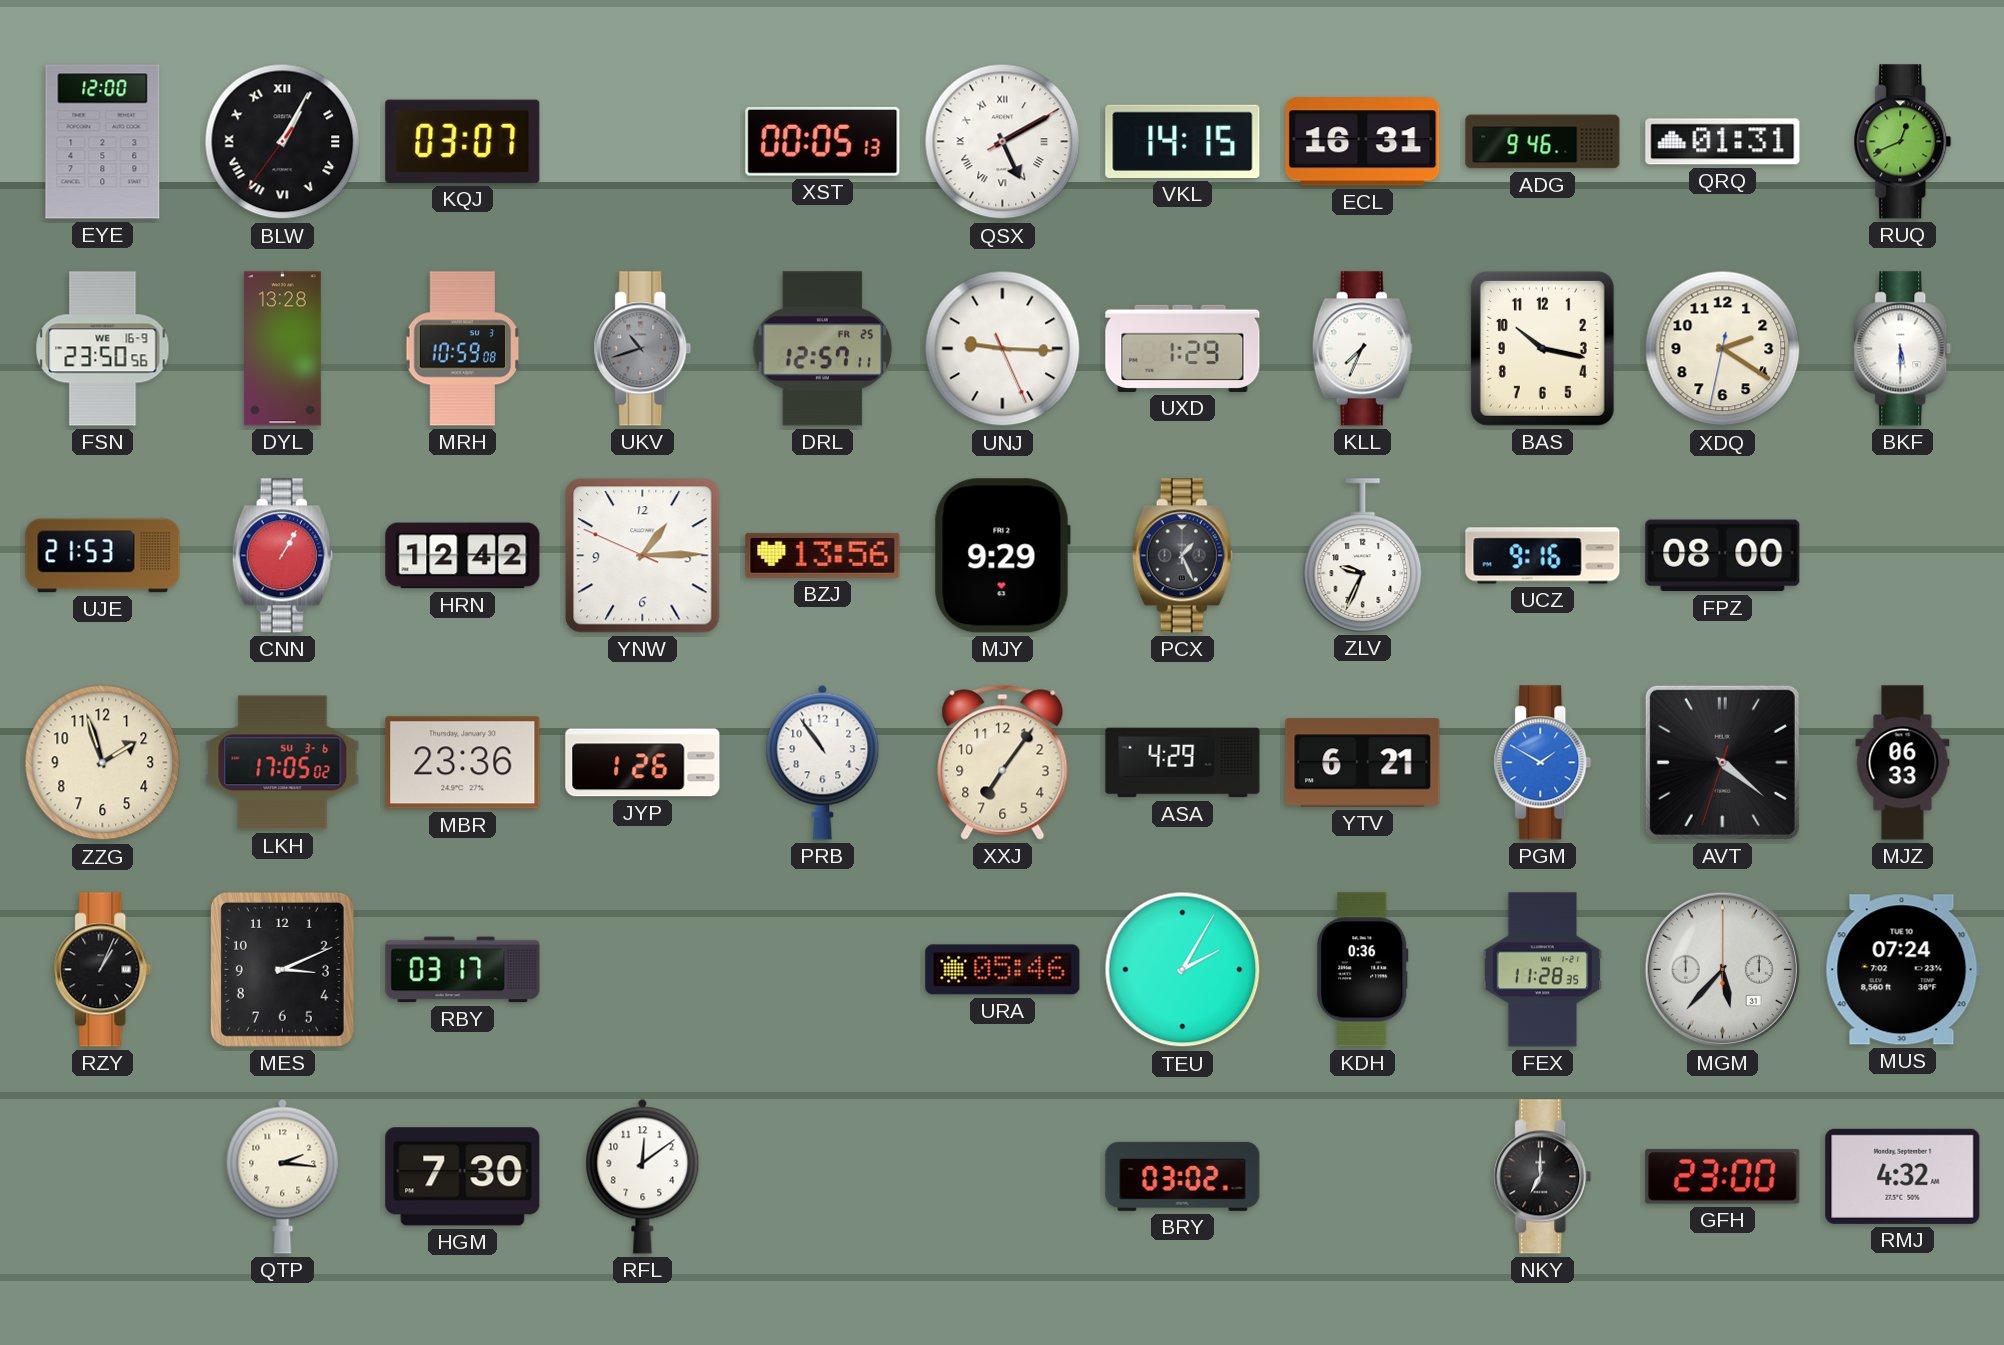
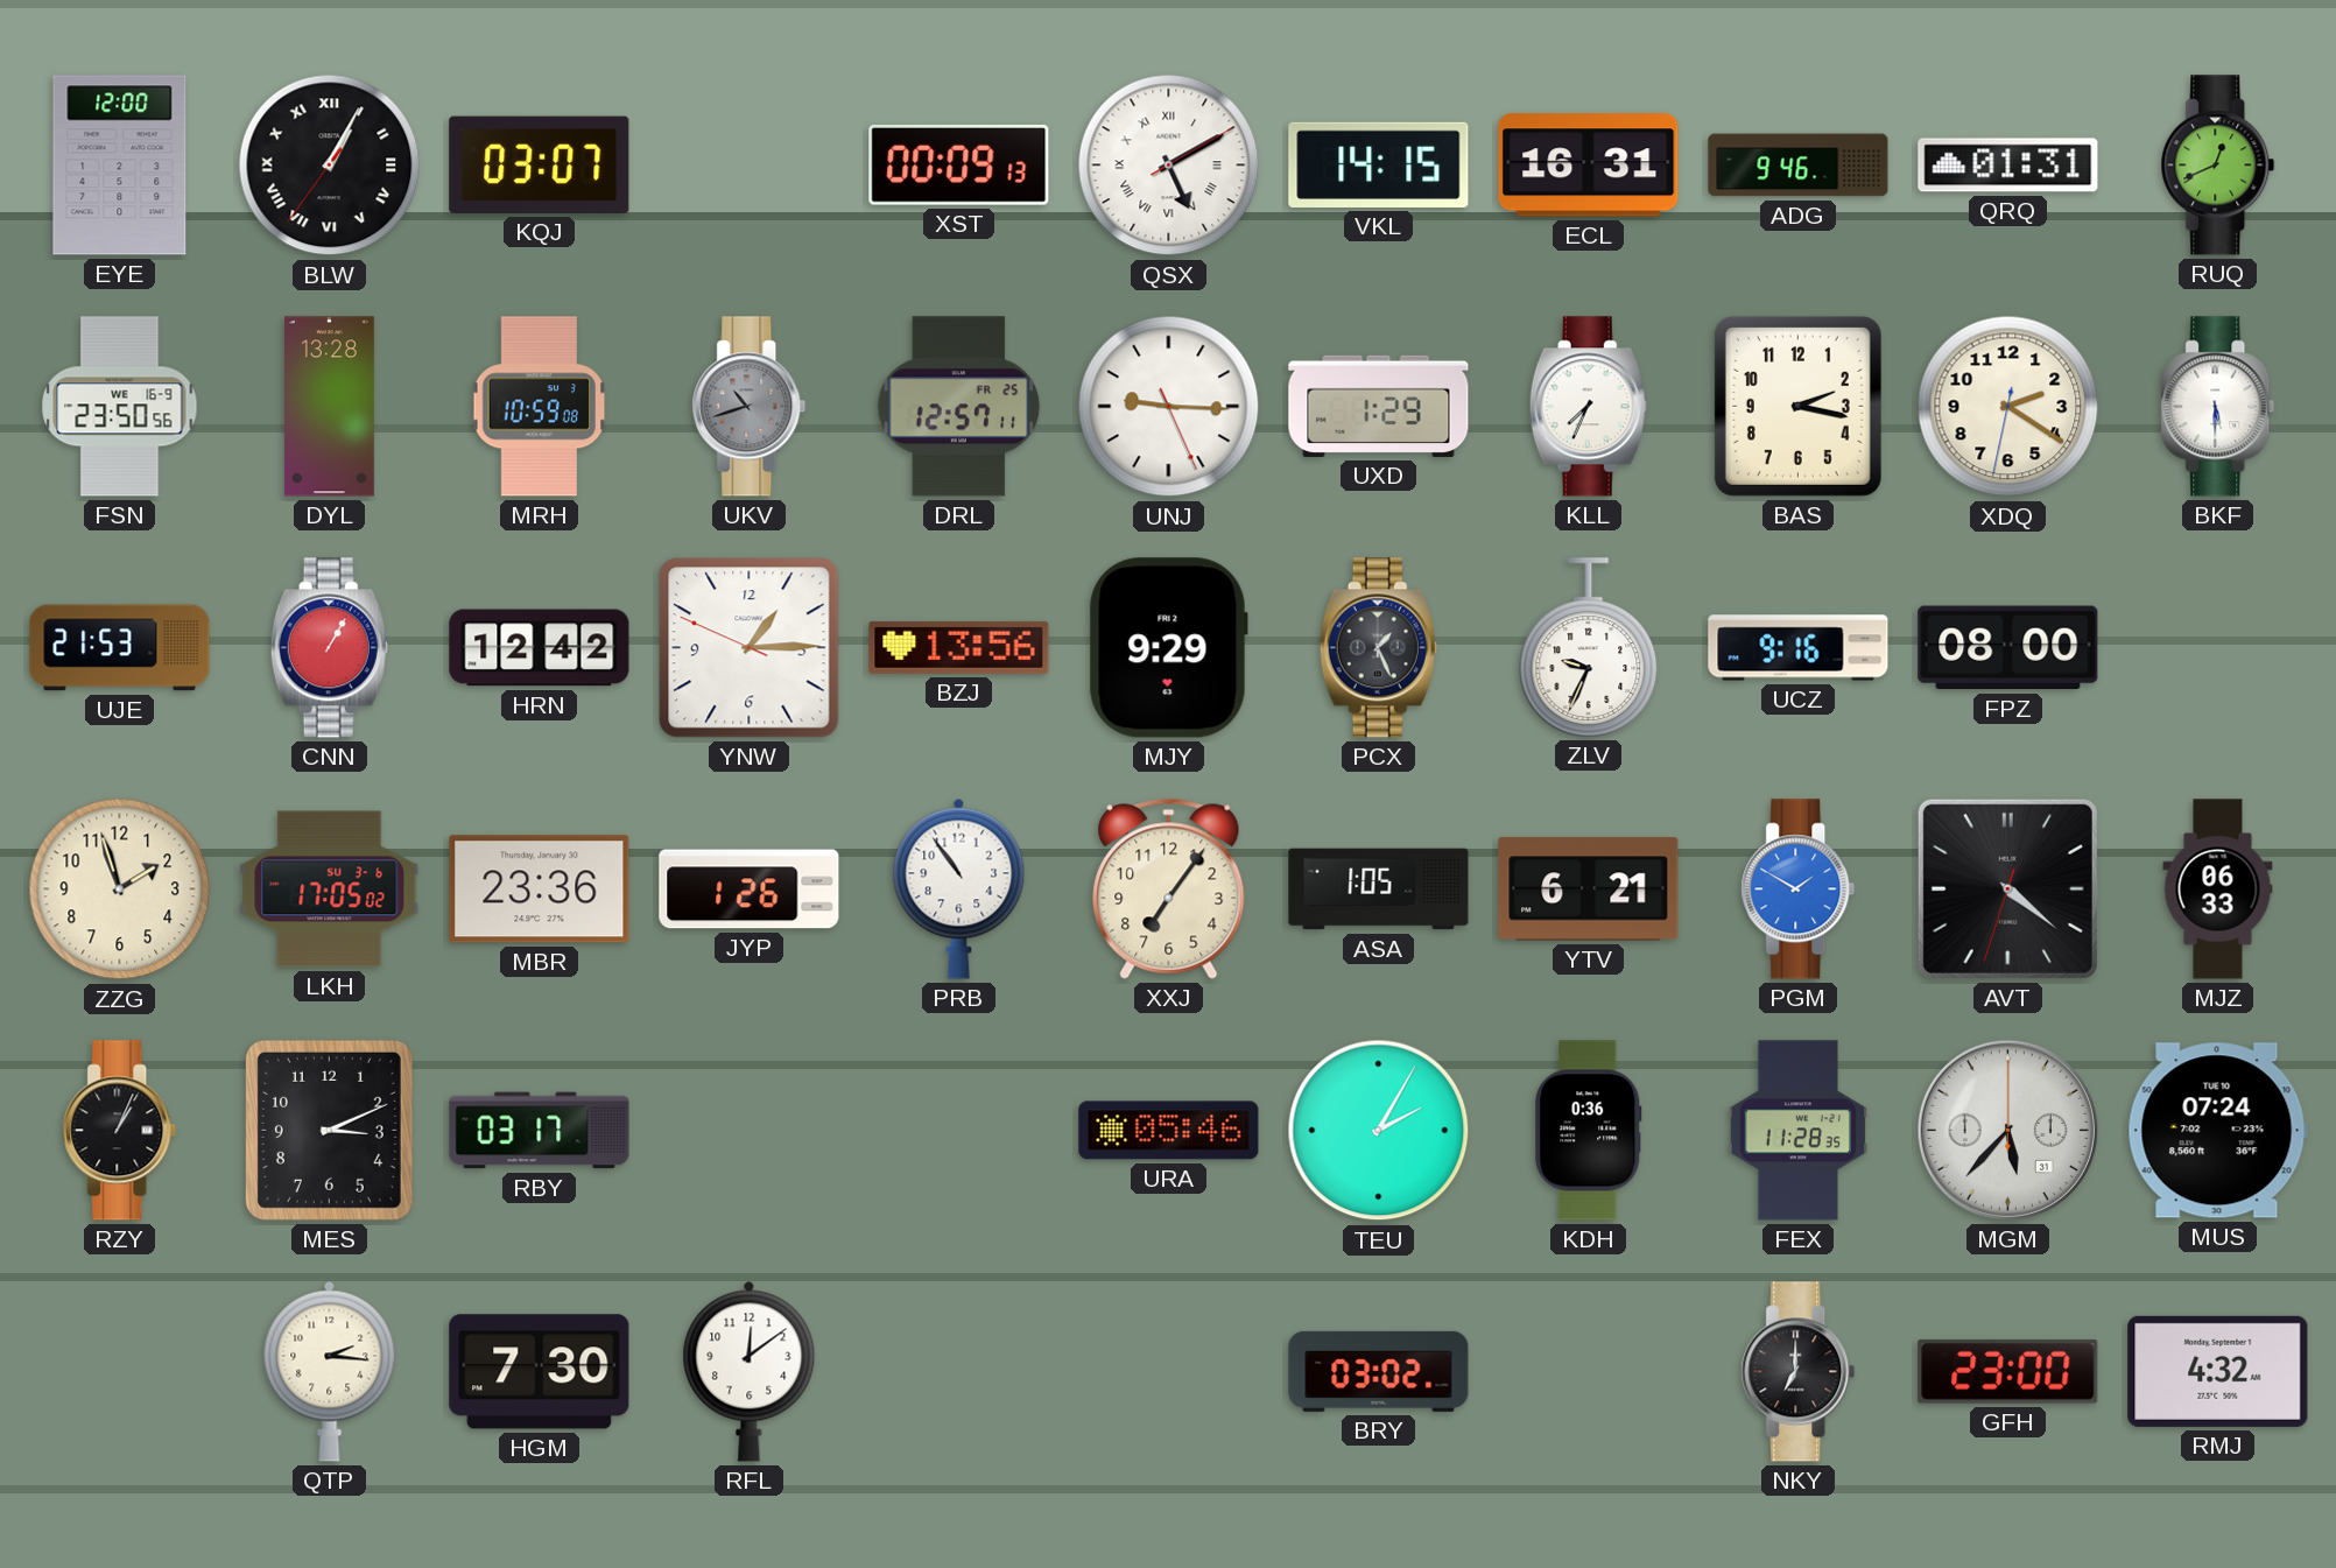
XST: 00:05 -> 00:09 (959, 164)
BAS: 10:17 -> 2:17 (1797, 406)
ASA: 4:29 -> 1:05 (1379, 890)
